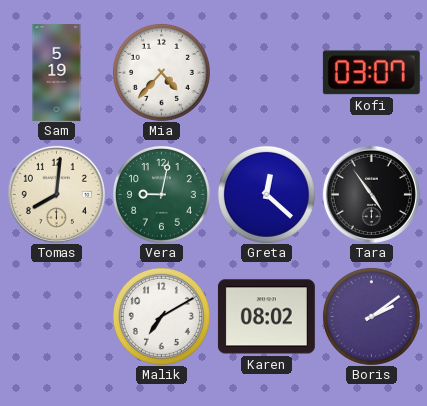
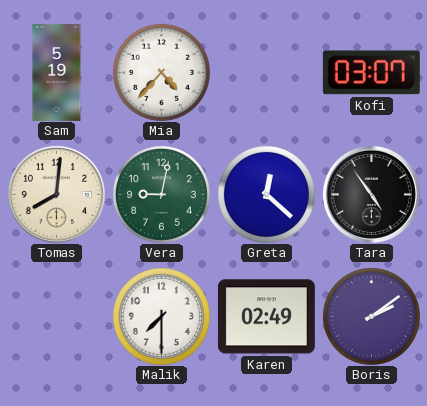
Malik: 7:10 -> 7:30 (161, 316)
Karen: 08:02 -> 02:49 (266, 317)
